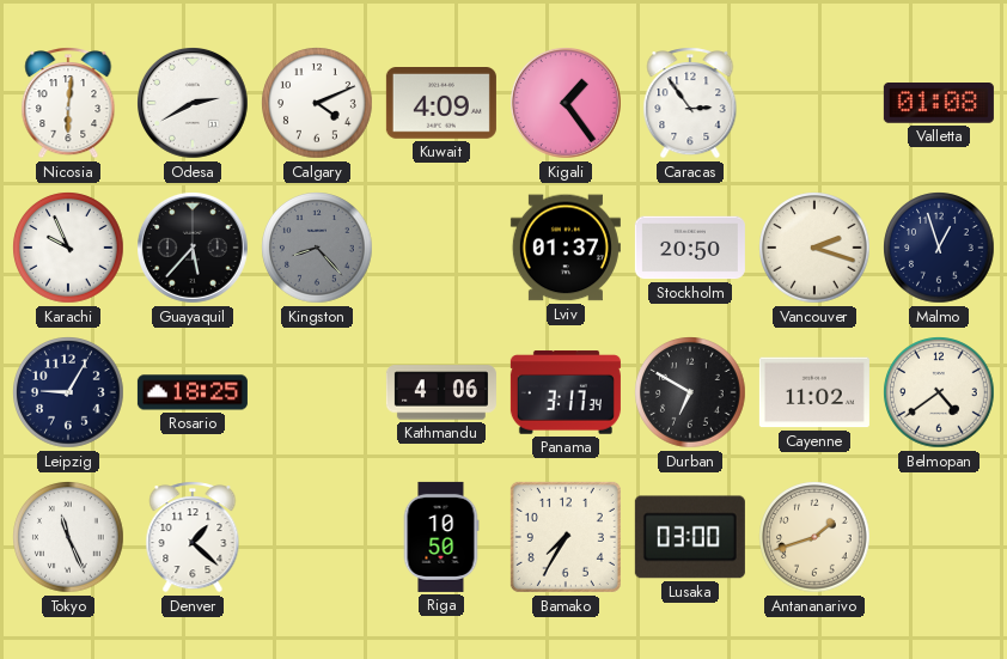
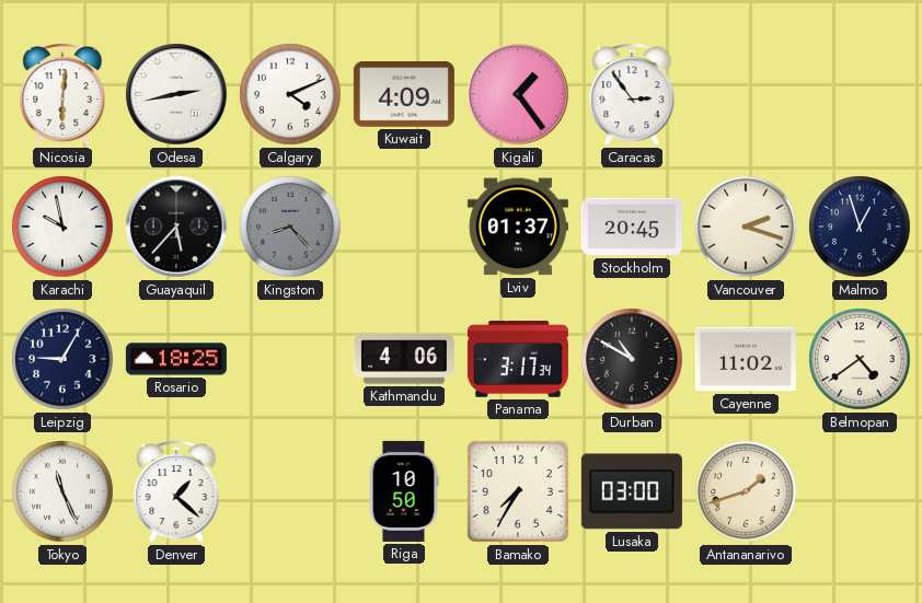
Odesa: 2:40 -> 2:43 (177, 95)
Valletta: 01:08 -> none (939, 103)
Karachi: 9:56 -> 9:58 (62, 227)
Stockholm: 20:50 -> 20:45 (632, 227)
Durban: 6:50 -> 10:50 (632, 359)
